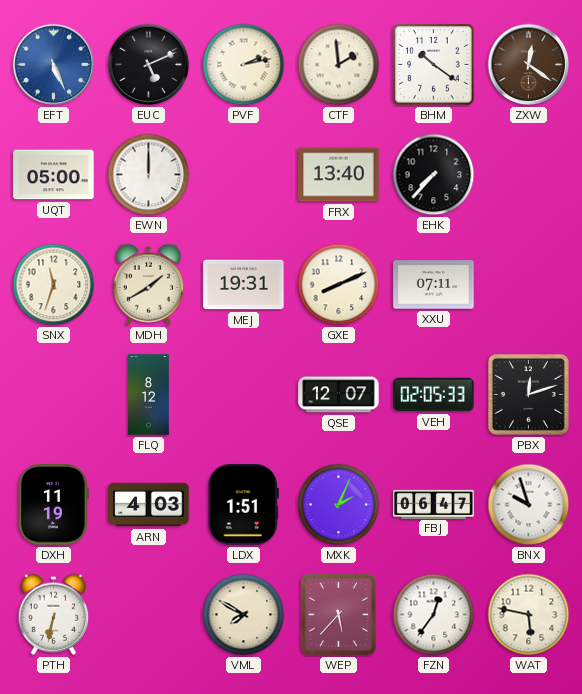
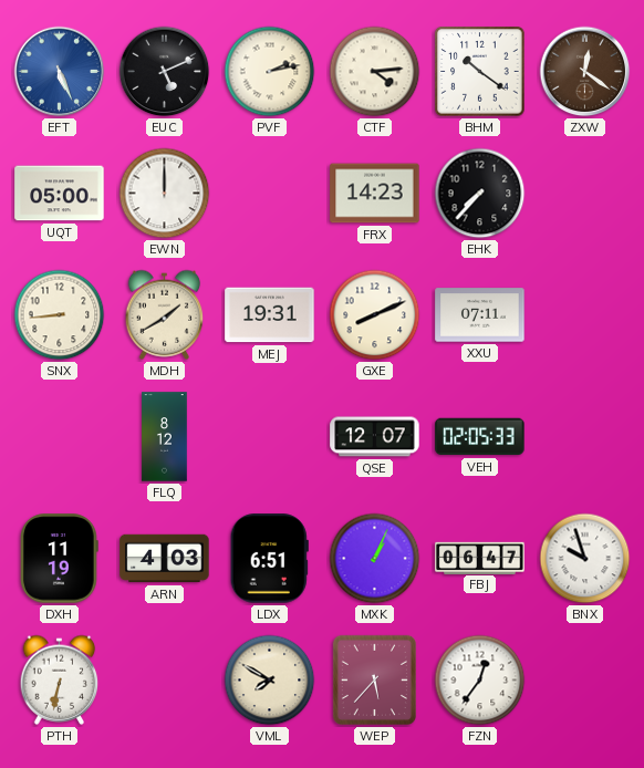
CTF: 1:59 -> 4:14 (375, 72)
FRX: 13:40 -> 14:23 (375, 194)
SNX: 11:33 -> 8:44 (60, 315)
PBX: 12:12 -> none (528, 394)
LDX: 1:51 -> 6:51 (269, 559)
MXK: 2:04 -> 1:04 (375, 559)
WAT: 5:47 -> none (529, 615)
